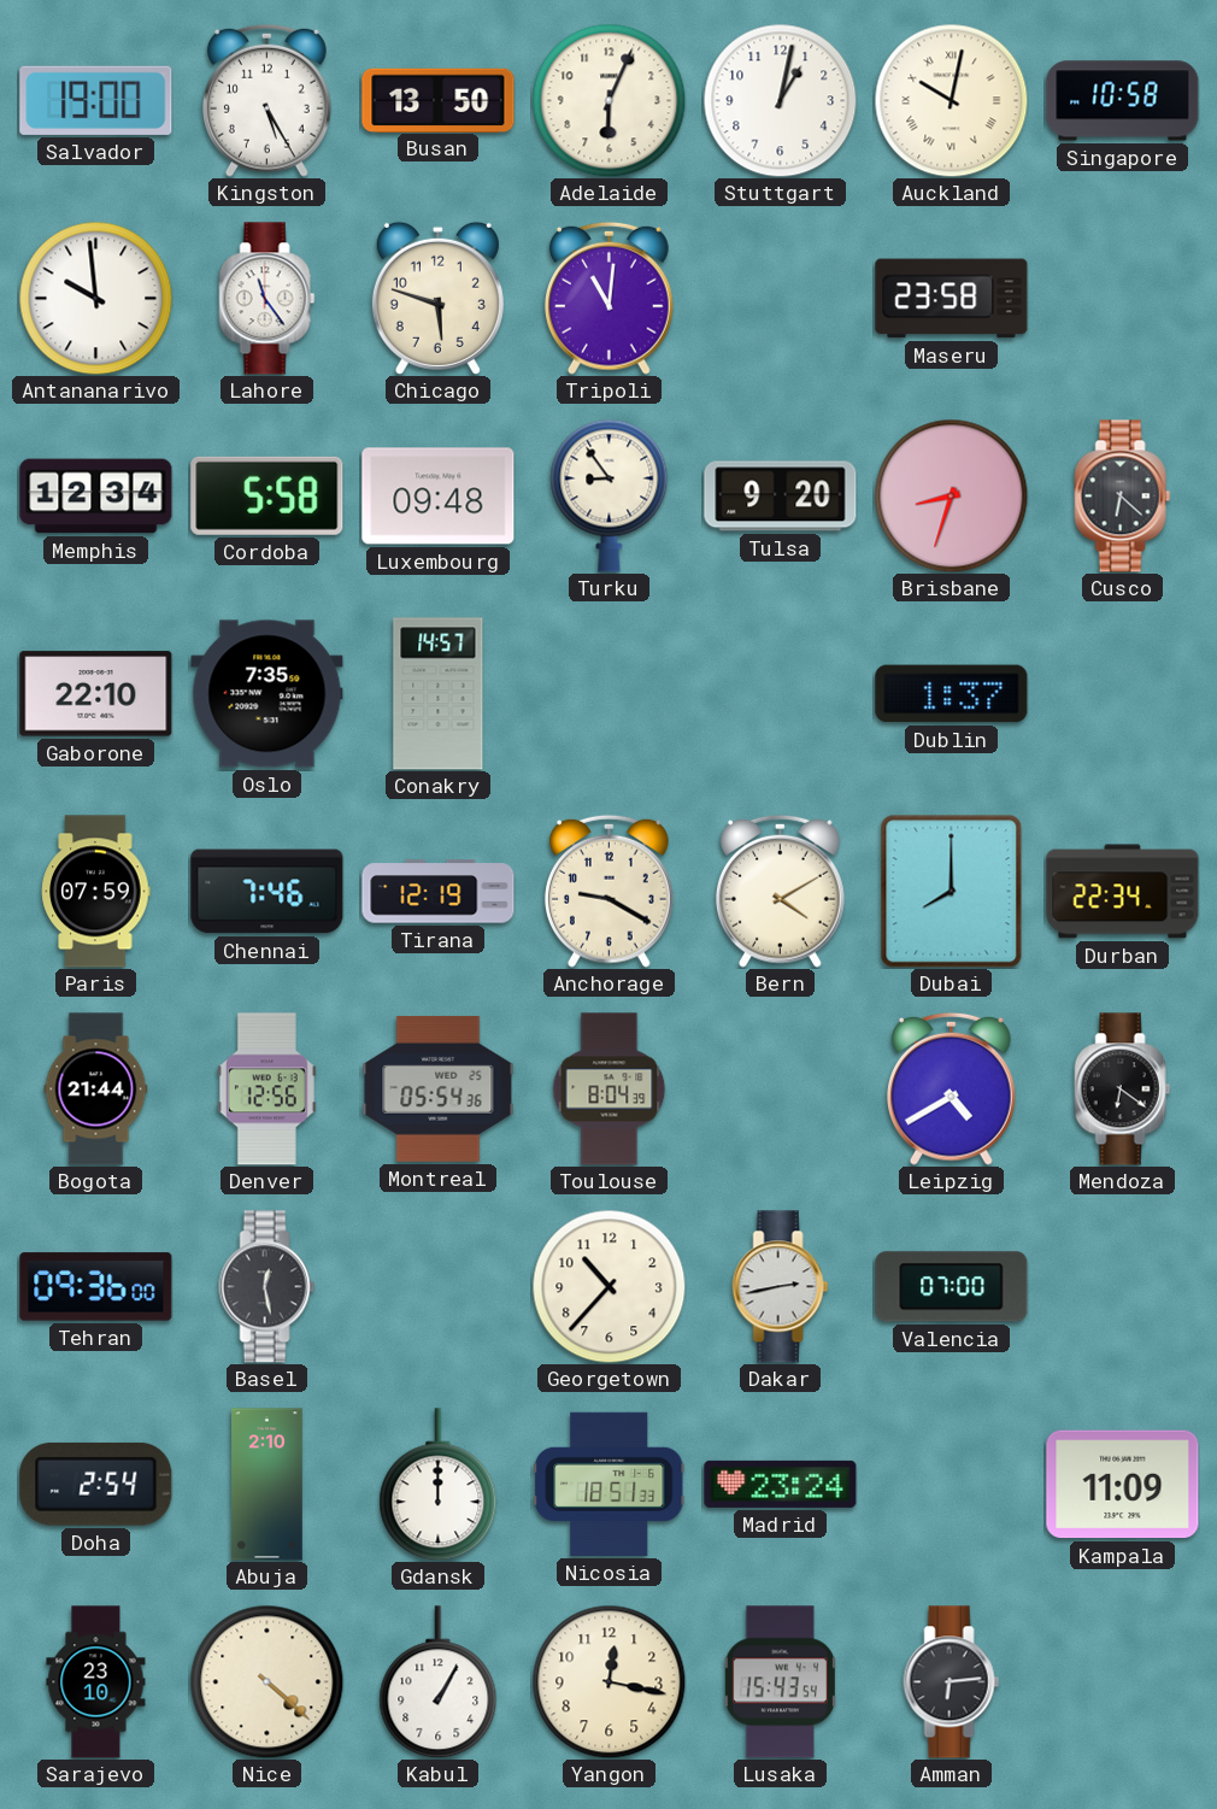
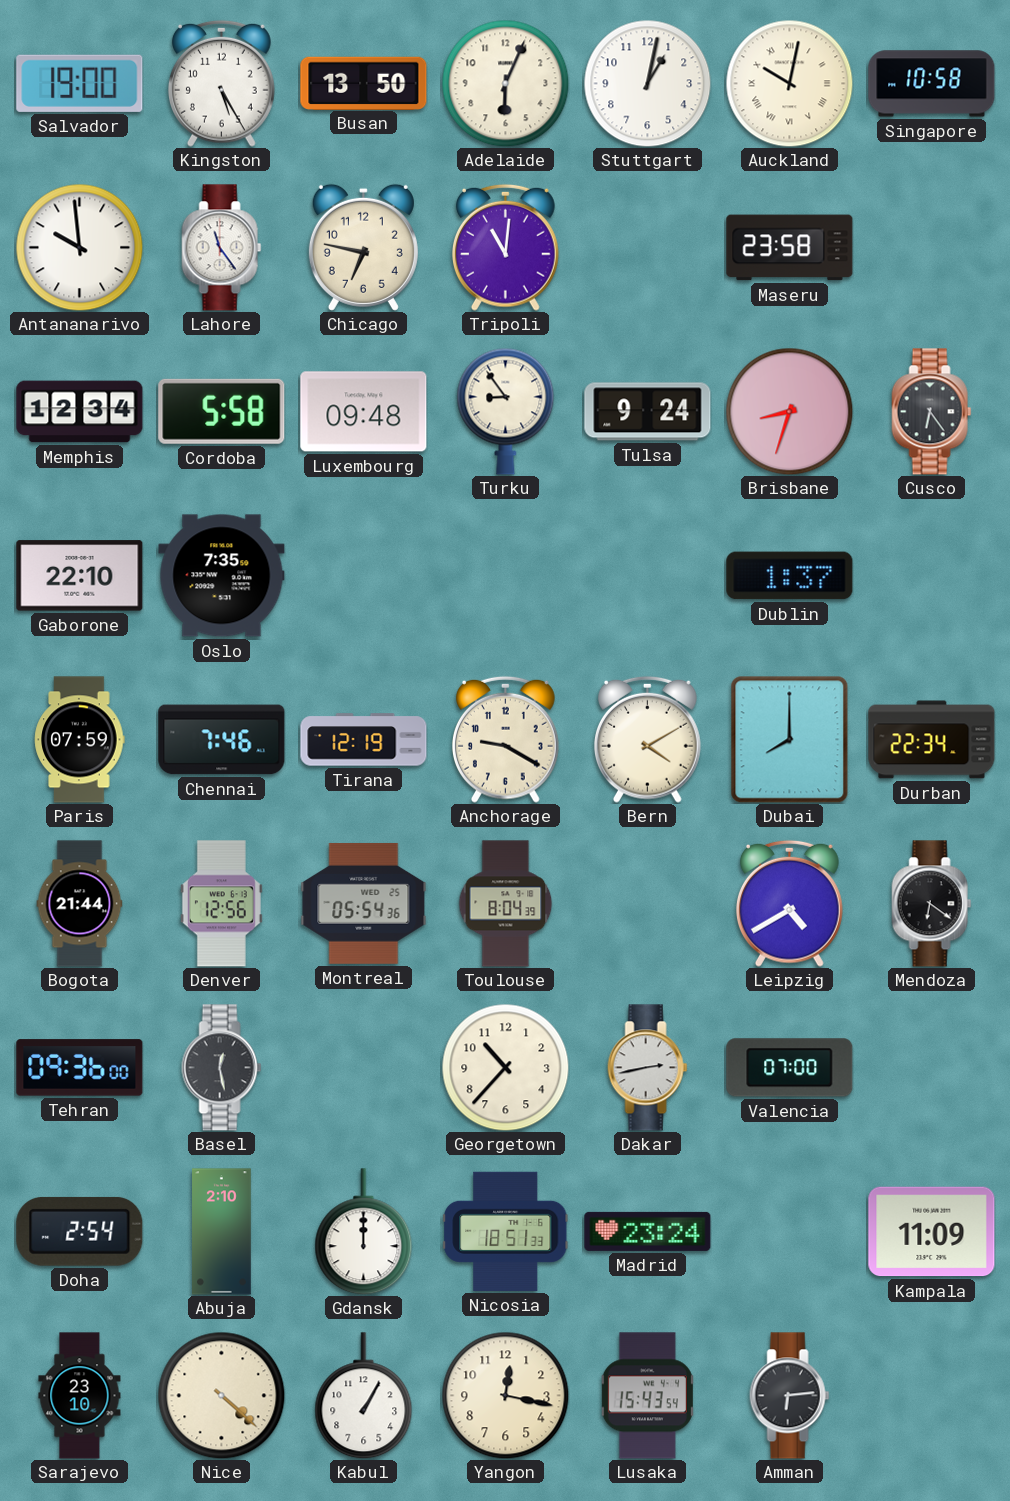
Chicago: 5:48 -> 6:47 (363, 247)
Tulsa: 9:20 -> 9:24 (648, 412)
Cusco: 6:22 -> 6:24 (932, 412)
Conakry: 14:57 -> none (439, 694)
